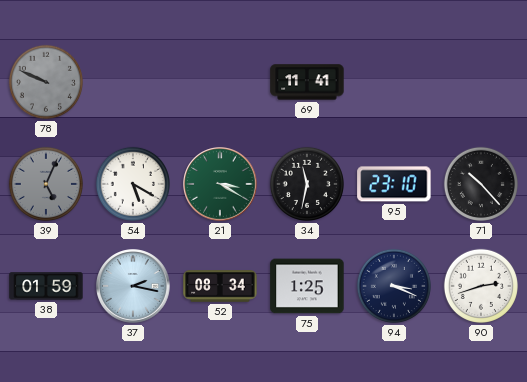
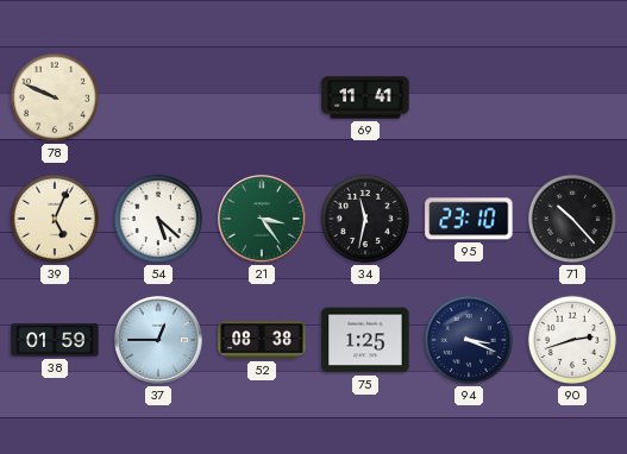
78 dial: grey -> cream (55, 97)
39 dial: grey -> cream (55, 219)
54: 5:20 -> 5:22 (158, 219)
21: 3:20 -> 3:24 (262, 219)
37: 2:17 -> 12:45 (158, 340)
52: 08:34 -> 08:38 (262, 340)
